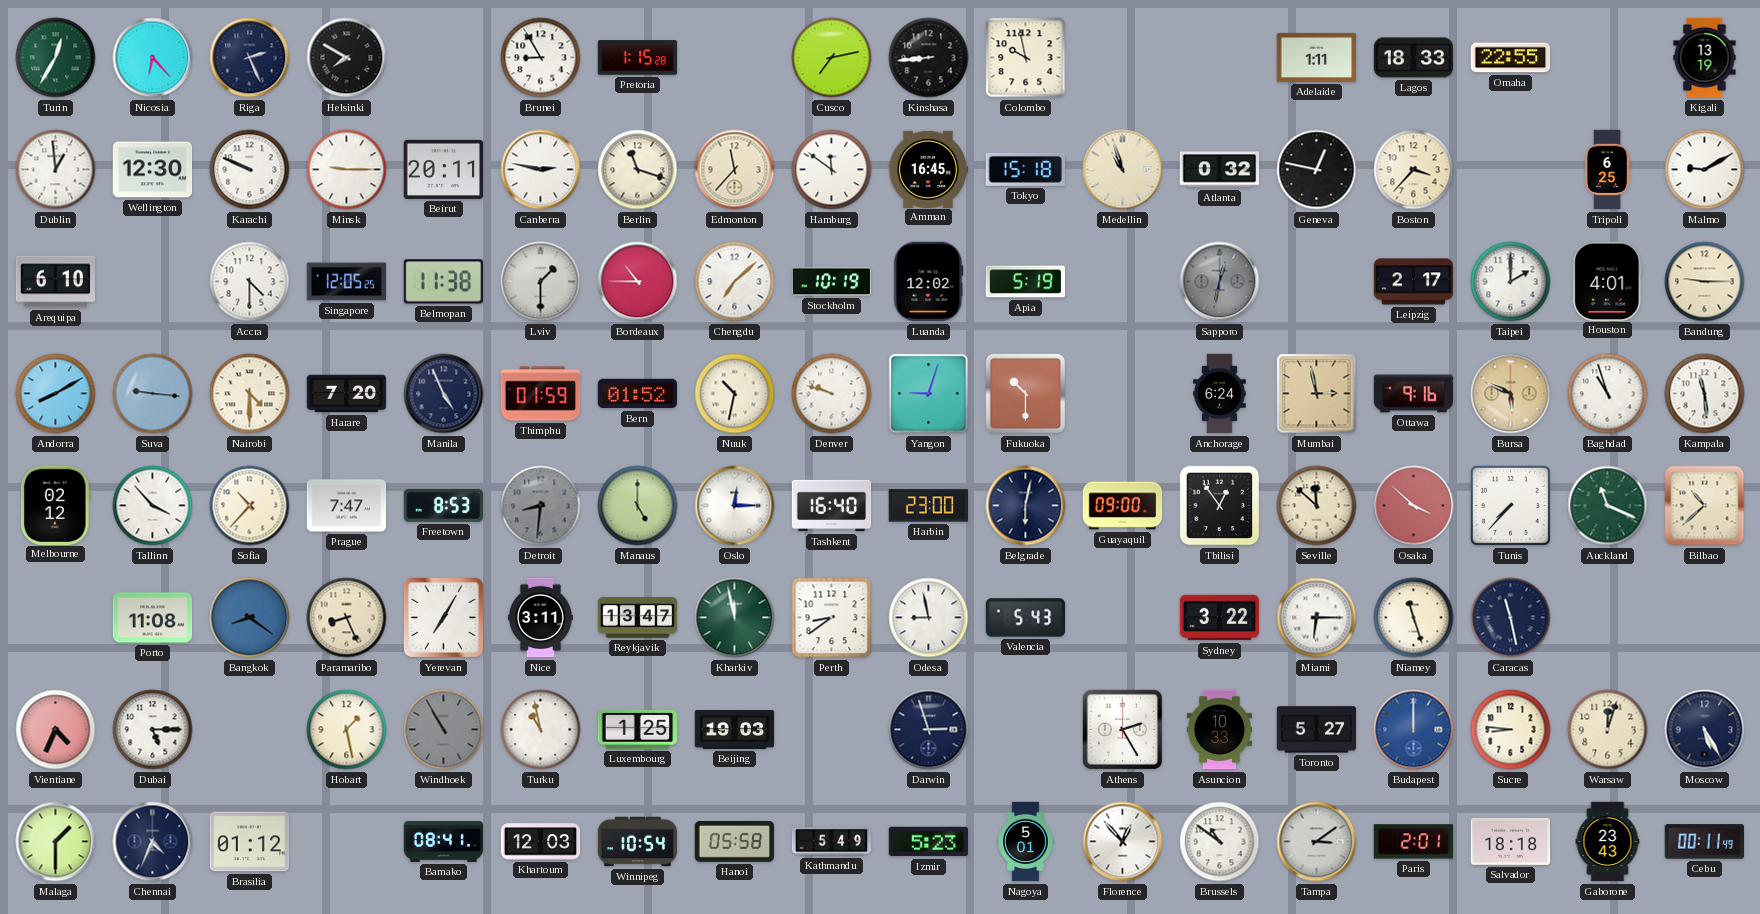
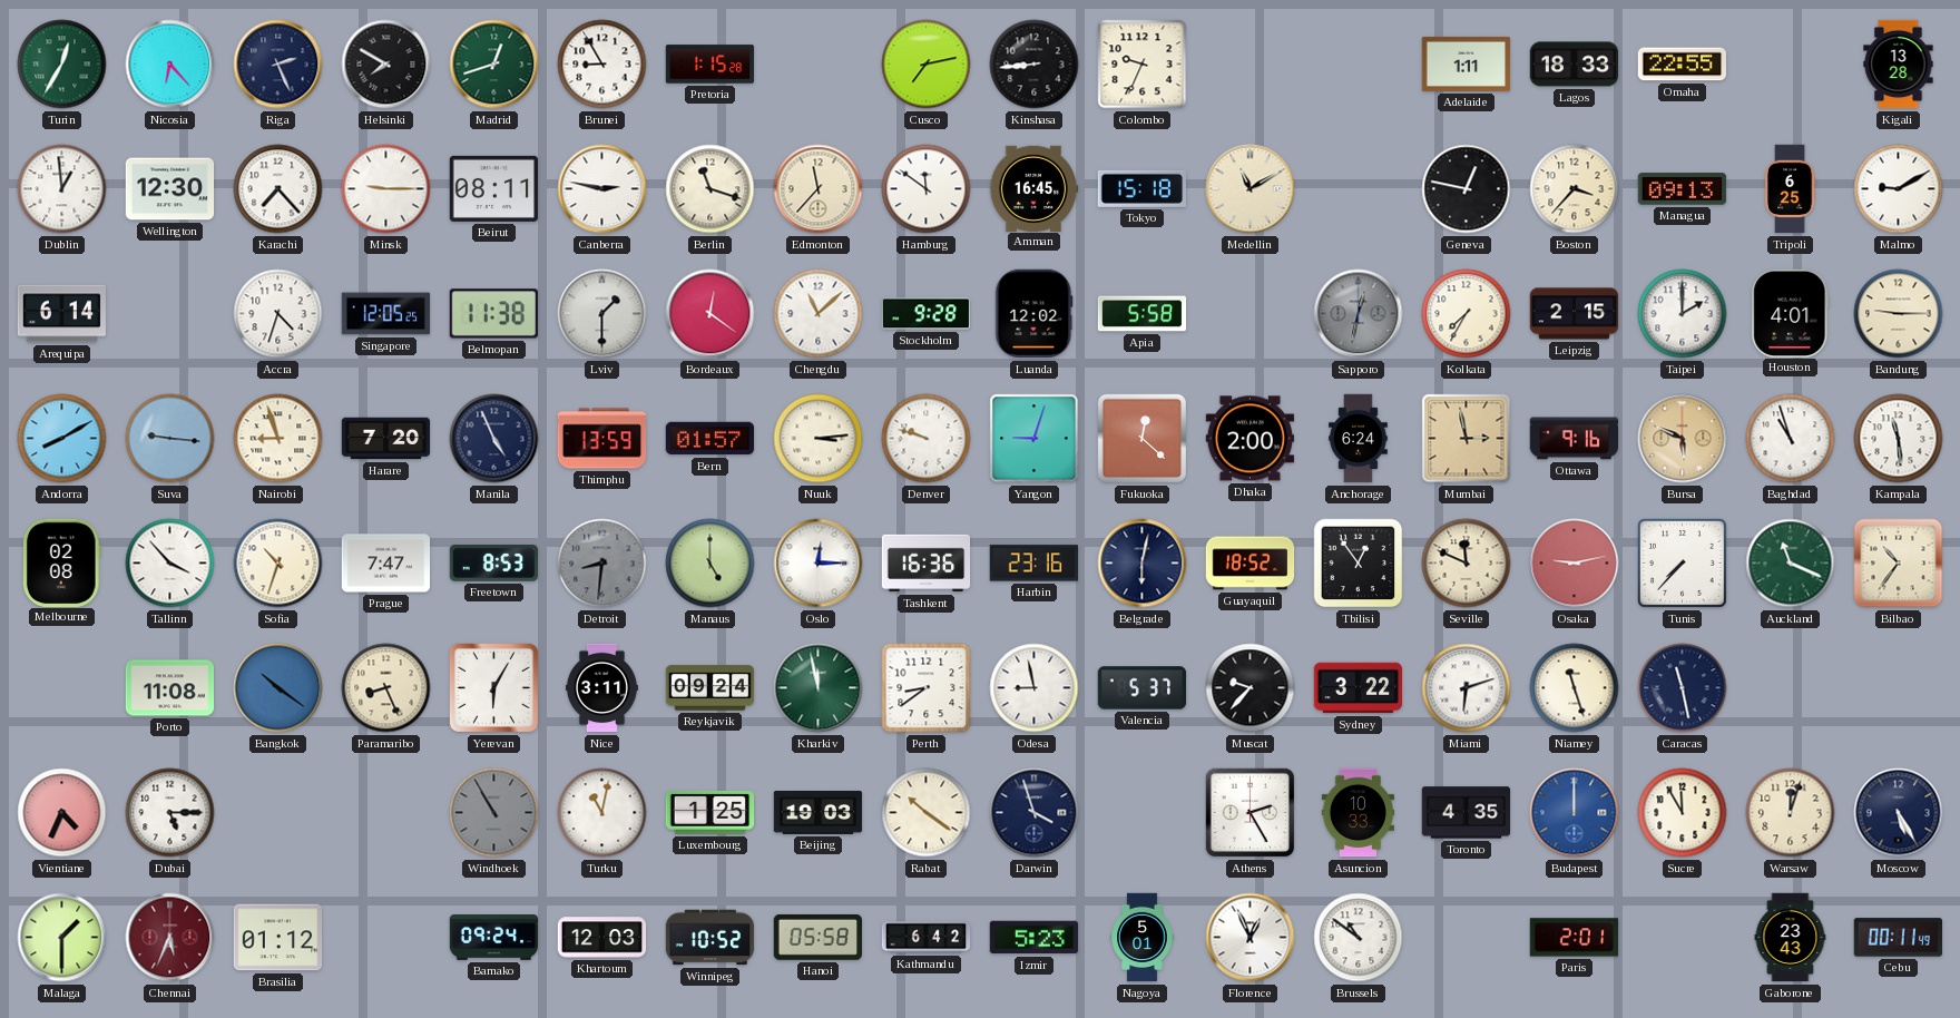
Madrid: none -> 12:42 (494, 65)
Colombo: 9:58 -> 9:34 (1143, 65)
Kigali: 13:19 -> 13:28 (1899, 65)
Karachi: 9:49 -> 7:23 (278, 189)
Beirut: 20:11 -> 08:11 (494, 188)
Medellin: 10:57 -> 11:10 (1251, 189)
Atlanta: 0:32 -> none (1220, 170)
Managua: none -> 09:13 (1683, 189)
Arequipa: 6:10 -> 6:14 (62, 314)
Accra: 4:30 -> 4:33 (278, 314)
Bordeaux: 10:45 -> 12:21 (710, 314)
Chengdu: 7:08 -> 11:08 (819, 314)
Stockholm: 10:19 -> 9:28 (925, 314)
Apia: 5:19 -> 5:58 (1143, 314)
Kolkata: none -> 7:35 (1467, 314)
Leipzig: 2:17 -> 2:15 (1575, 314)
Nairobi: 4:30 -> 8:57 (278, 439)
Thimphu: 01:59 -> 13:59 (602, 439)
Bern: 01:52 -> 01:57 (710, 439)
Nuuk: 10:32 -> 3:14 (819, 439)
Fukuoka: 10:30 -> 12:22 (1143, 439)
Dhaka: none -> 2:00 (1251, 439)
Melbourne: 02:12 -> 02:08 (61, 562)
Sofia: 10:37 -> 10:33 (278, 564)
Tashkent: 16:40 -> 16:36 (927, 564)
Harbin: 23:00 -> 23:16 (1033, 564)
Guayaquil: 09:00 -> 18:52 (1251, 564)
Seville: 11:52 -> 11:49 (1467, 564)
Osaka: 3:52 -> 9:13 (1575, 564)
Bilbao: 10:38 -> 10:36 (1899, 564)
Bangkok: 8:21 -> 10:21 (278, 688)
Yerevan: 7:05 -> 6:05 (493, 687)
Reykjavik: 13:47 -> 09:24 (710, 688)
Valencia: 5:43 -> 5:37 (1143, 688)
Muscat: none -> 9:37 (1251, 688)
Miami: 6:15 -> 6:12 (1467, 688)
Hobart: 1:28 -> none (347, 730)
Turku: 10:58 -> 11:02 (602, 813)
Rabat: none -> 10:21 (927, 813)
Darwin: 2:57 -> 3:57 (1035, 813)
Toronto: 5:27 -> 4:35 (1467, 813)
Sucre: 8:46 -> 11:55 (1683, 813)
Chennai: 4:34 -> 5:34 (170, 938)
Chennai dial: navy -> burgundy (170, 938)
Bamako: 08:41 -> 09:24 (494, 938)
Winnipeg: 10:54 -> 10:52 (710, 938)
Kathmandu: 5:49 -> 6:42 (927, 938)
Florence: 12:53 -> 12:56 (1251, 938)
Tampa: 3:09 -> none (1317, 842)
Salvador: 18:18 -> none (1511, 841)
